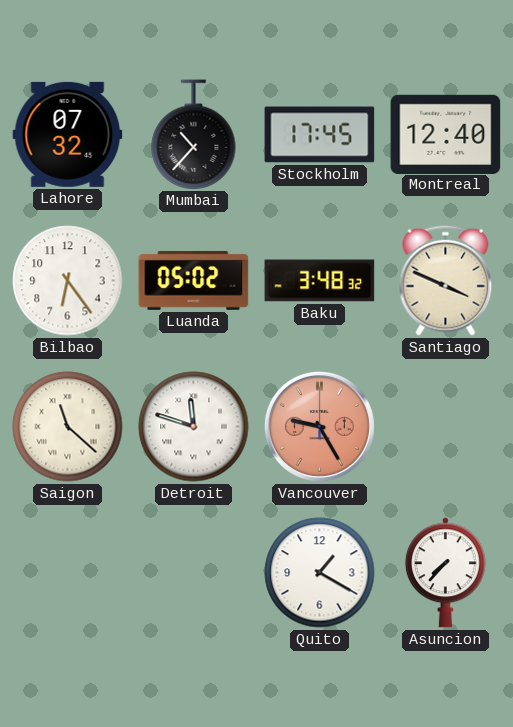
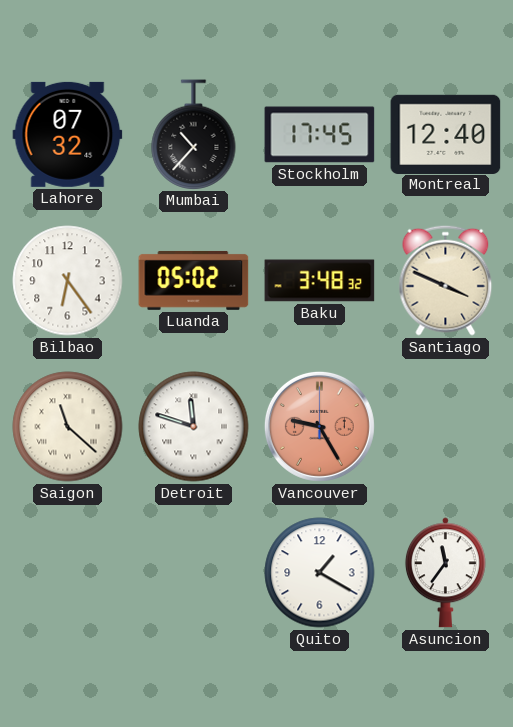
Asuncion: 7:37 -> 11:36 (445, 573)
